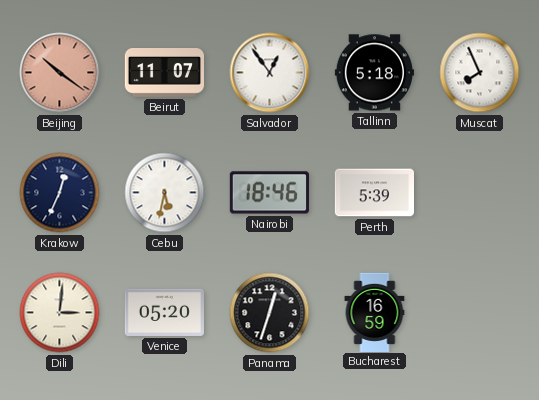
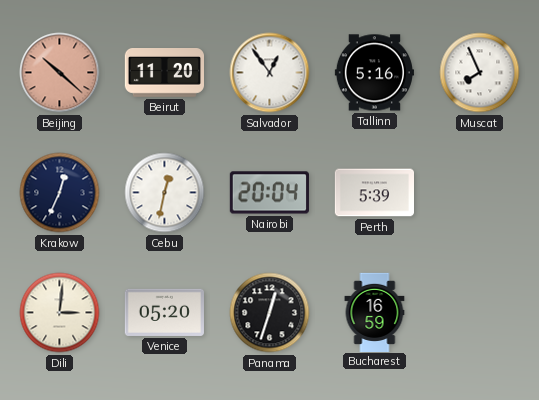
Beijing: 10:21 -> 10:22 (60, 73)
Beirut: 11:07 -> 11:20 (164, 73)
Tallinn: 5:18 -> 5:16 (374, 73)
Cebu: 5:32 -> 12:32 (165, 193)
Nairobi: 18:46 -> 20:04 (269, 193)
